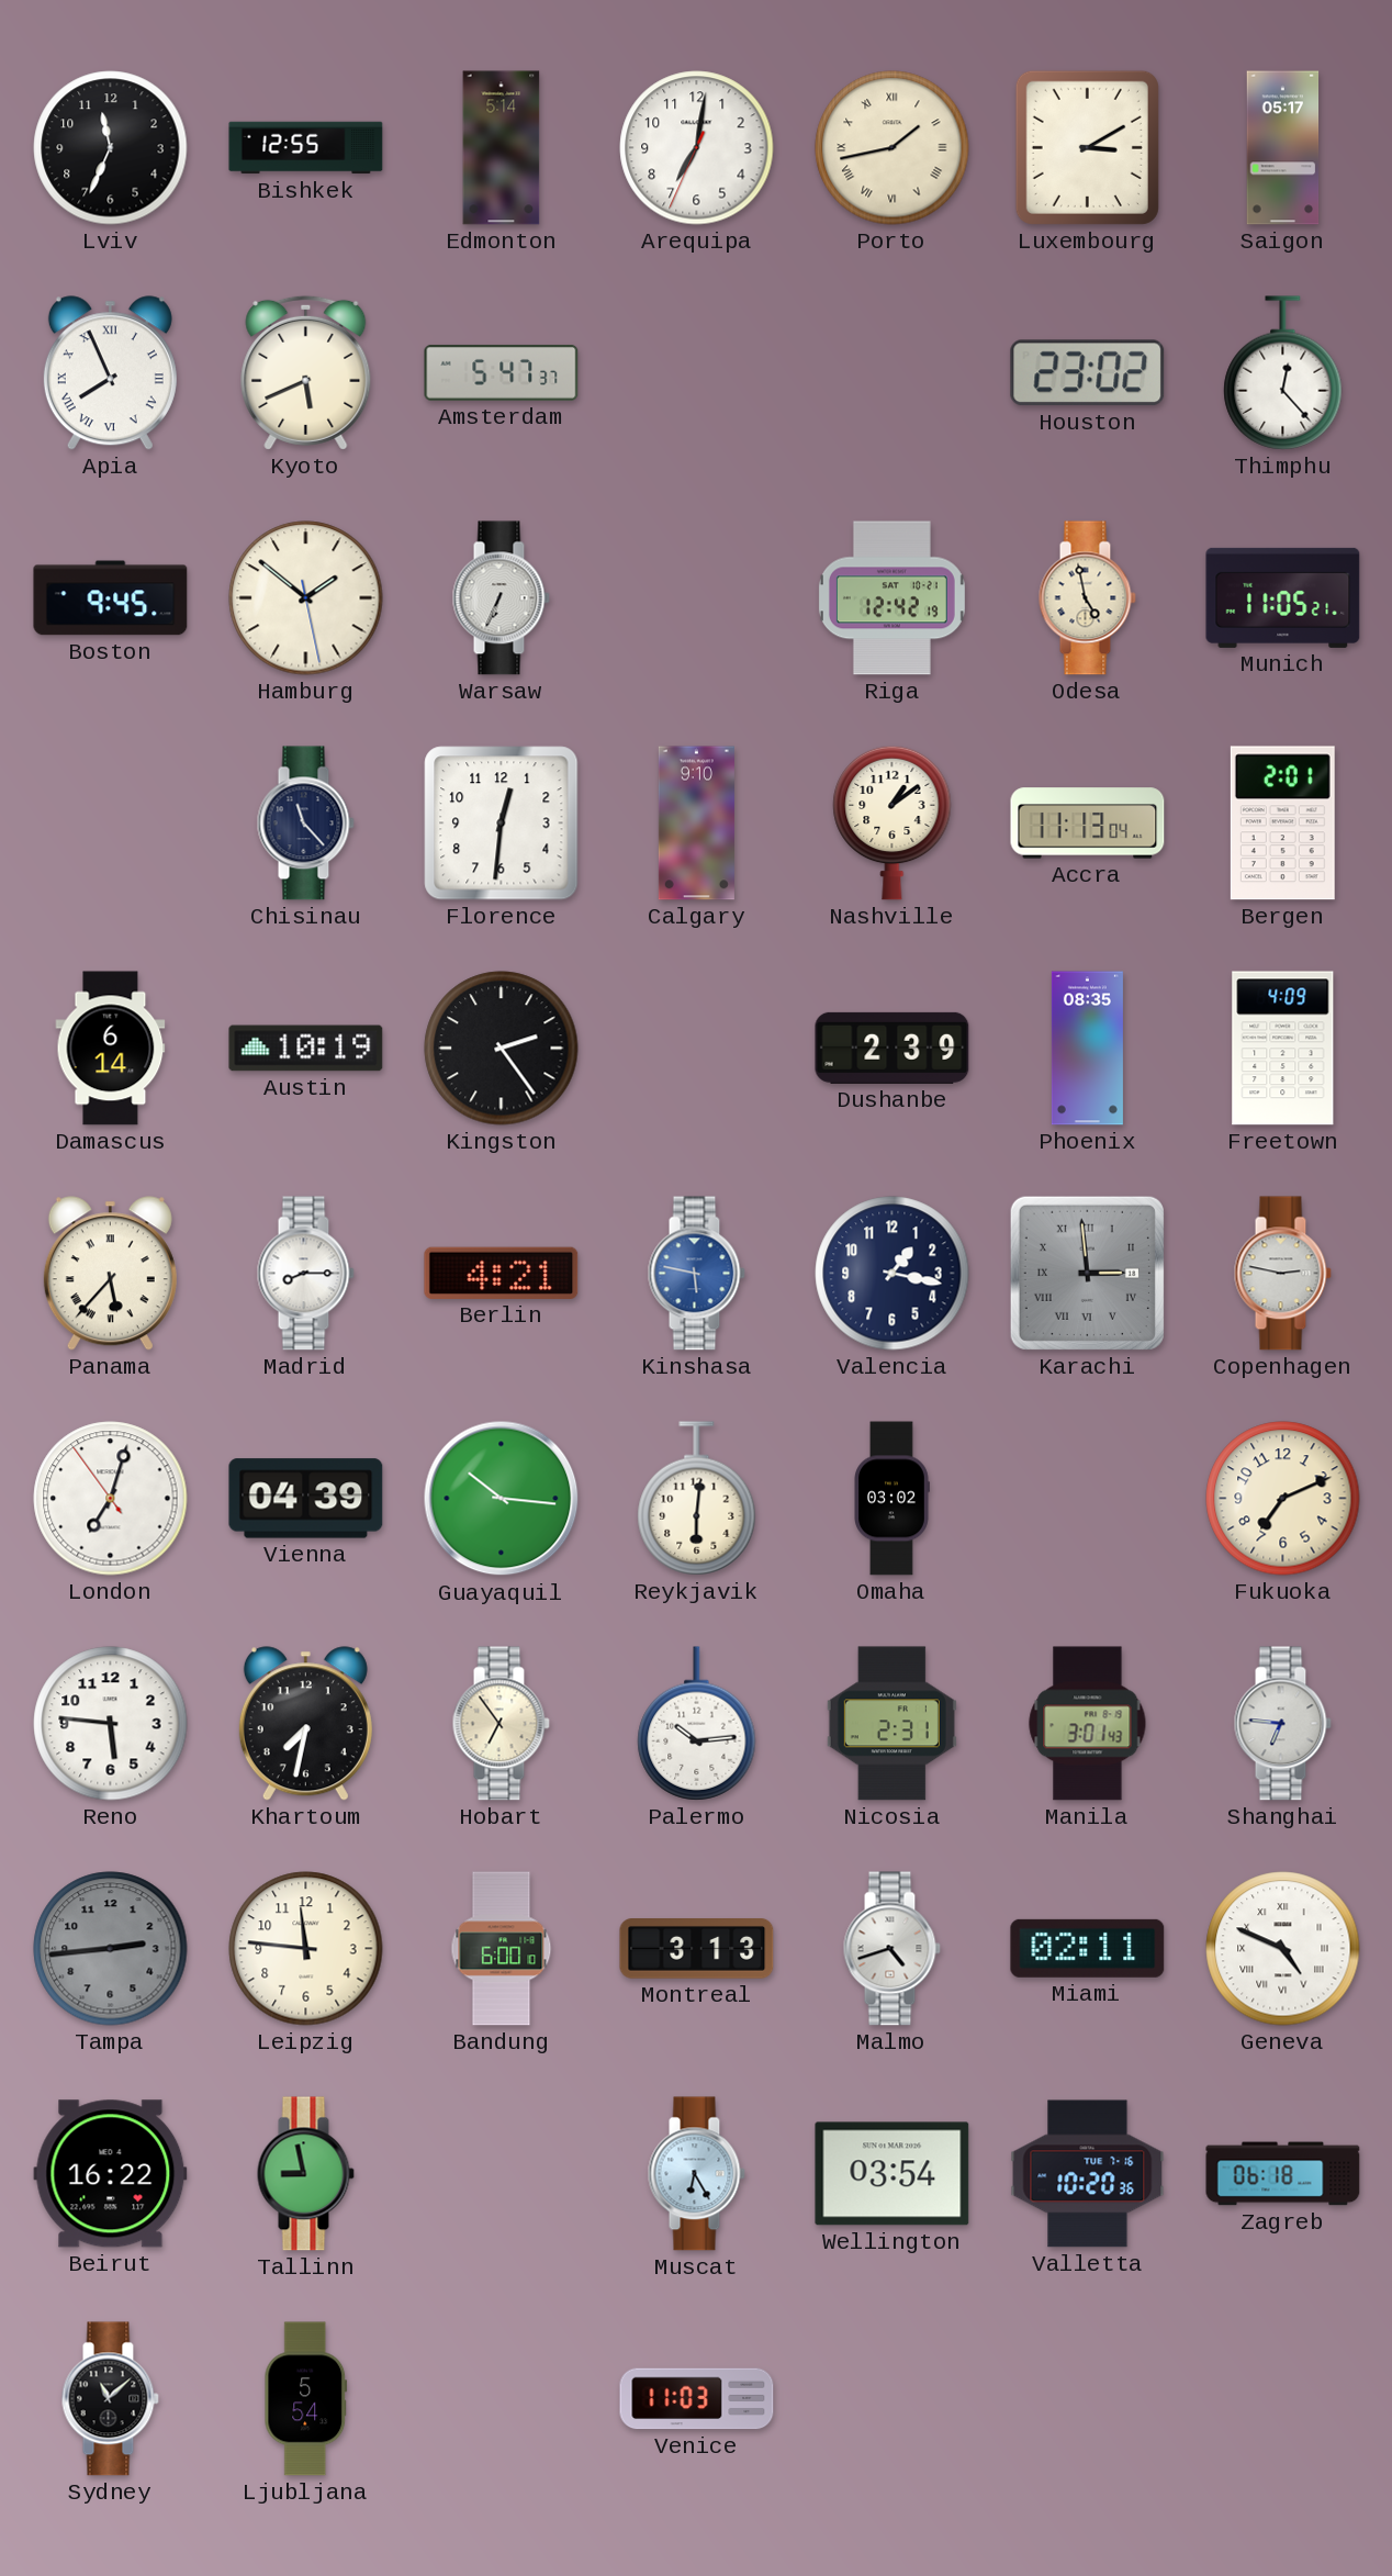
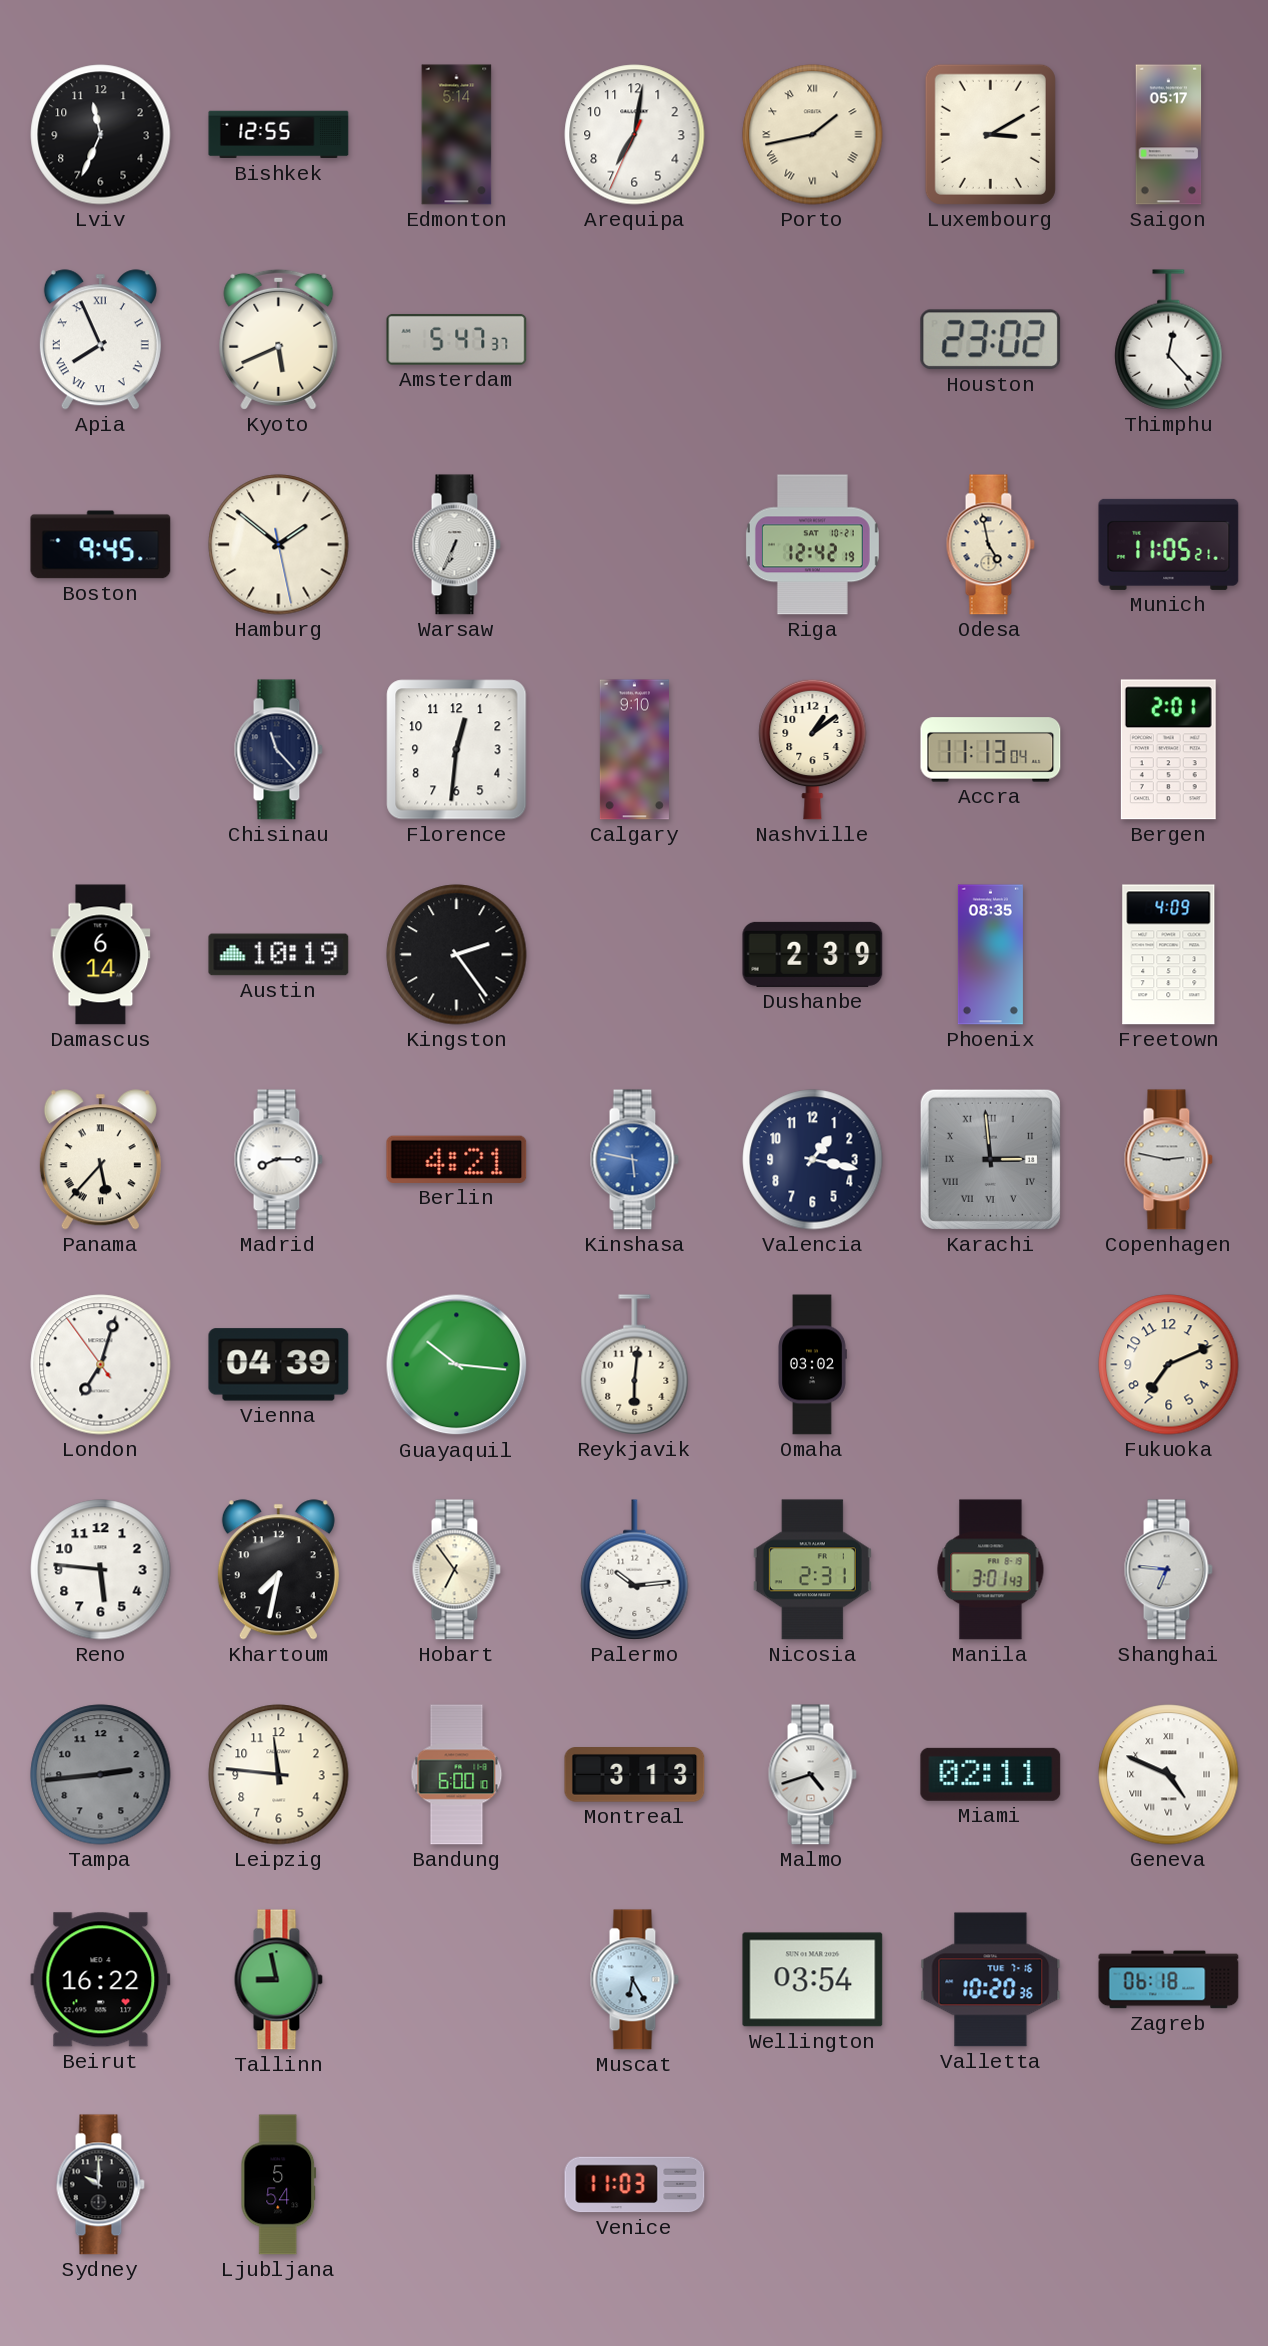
Sydney: 11:08 -> 10:00 (100, 2185)
